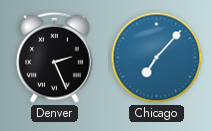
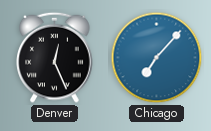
Denver: 2:26 -> 12:26 (55, 57)
